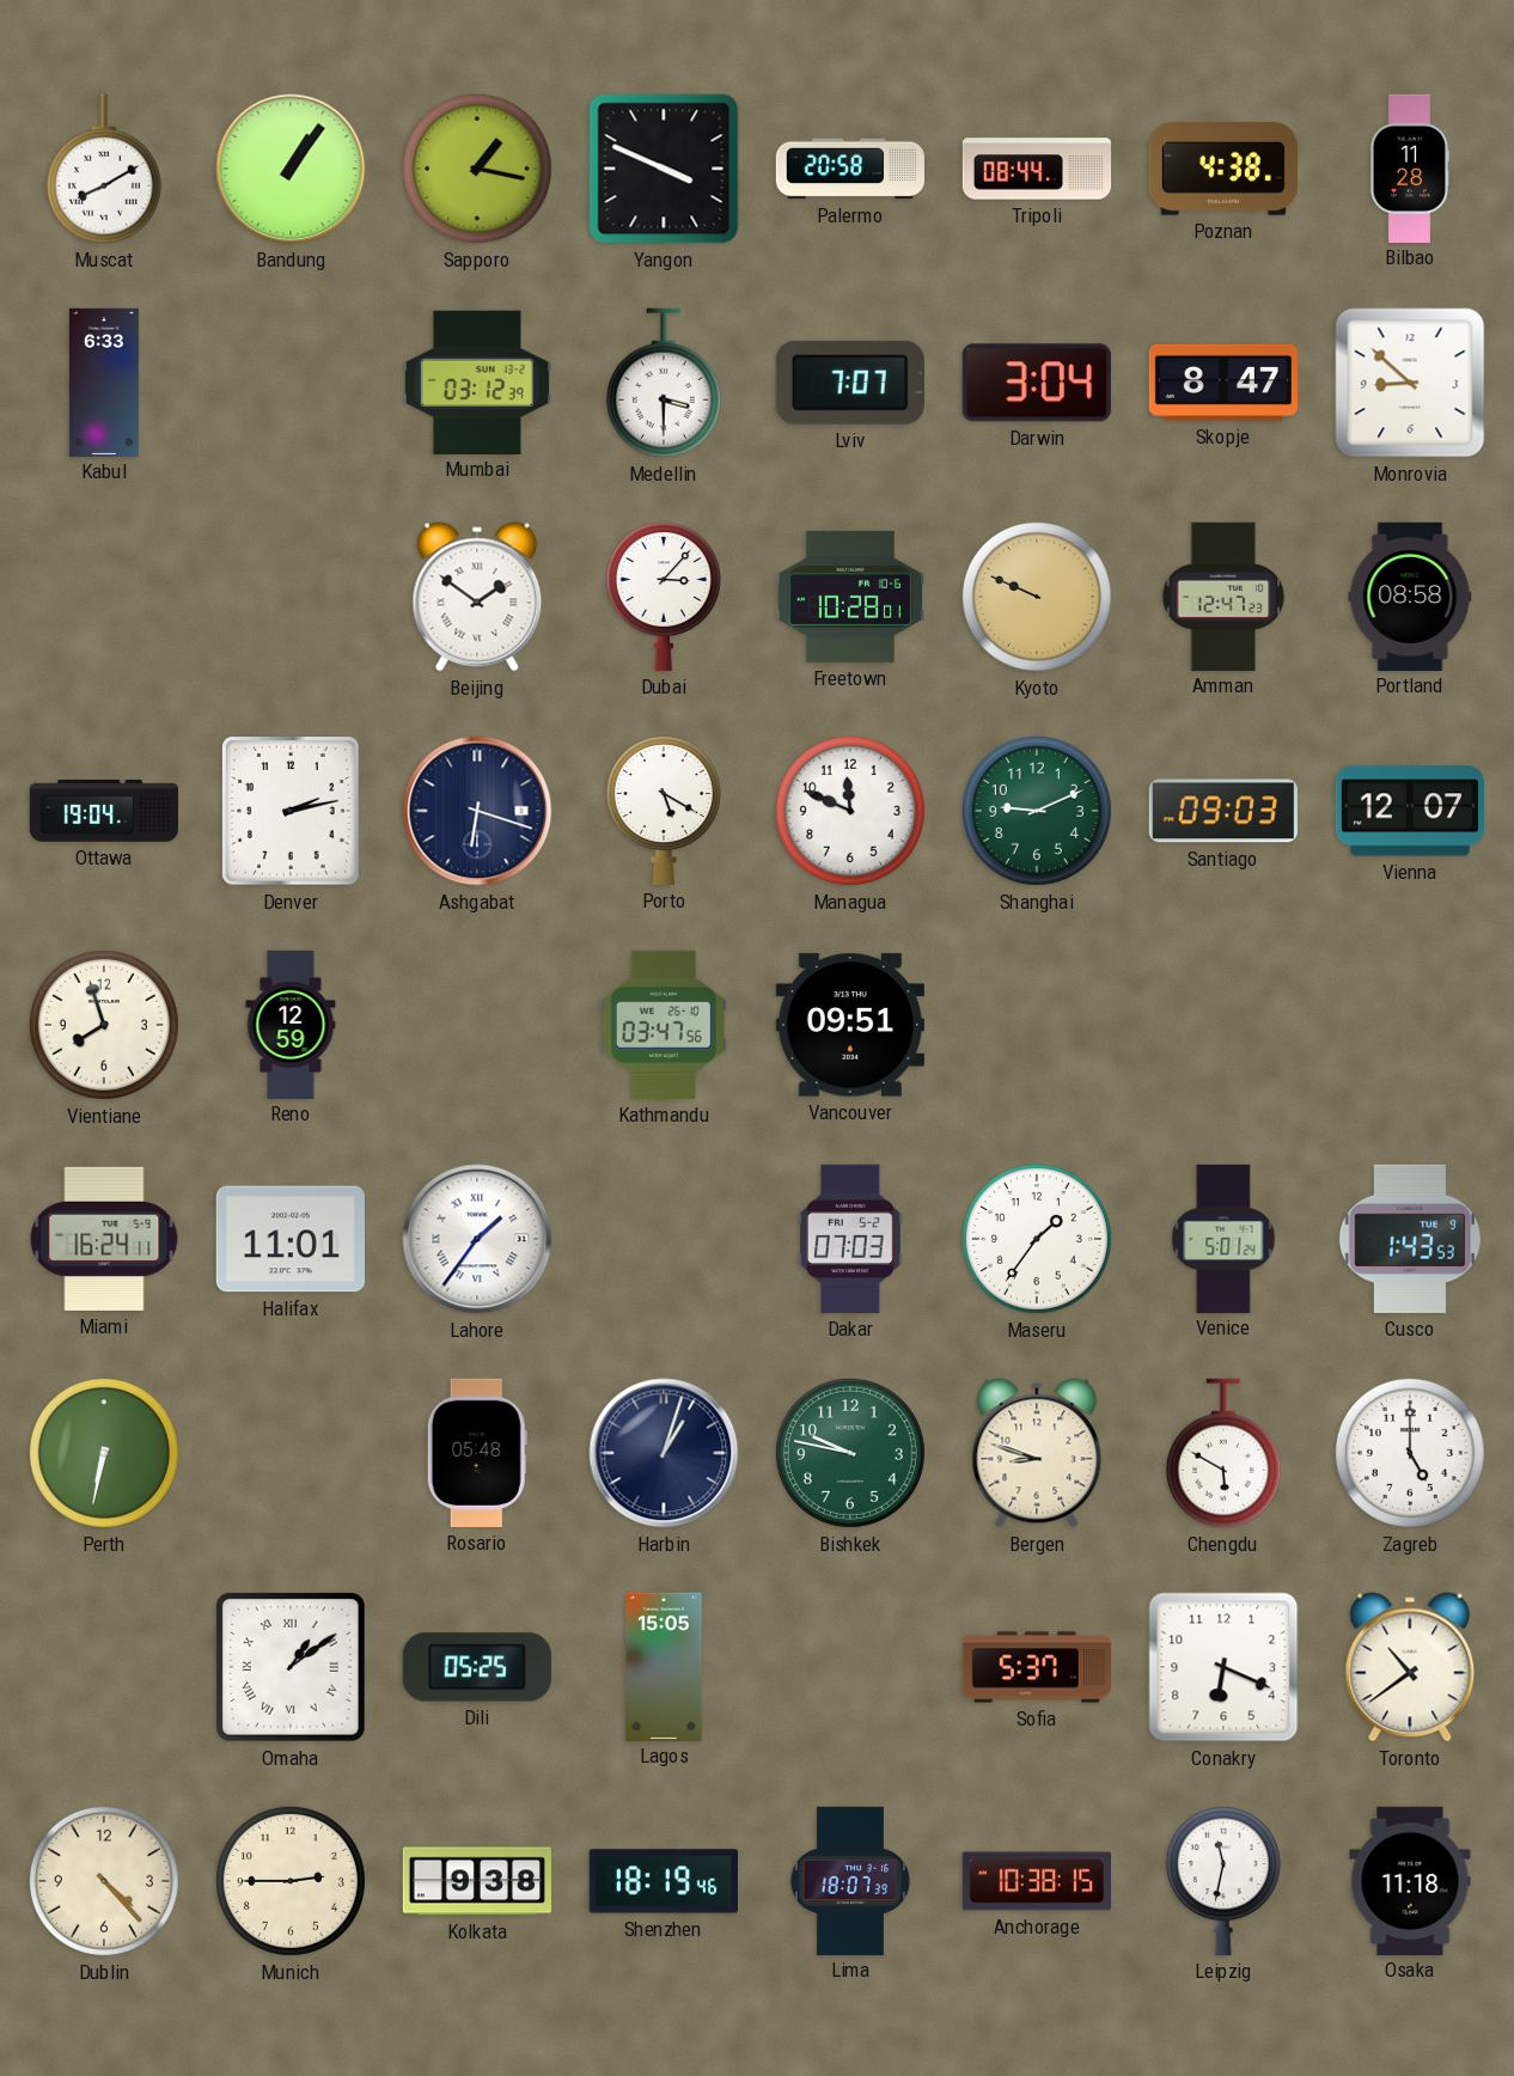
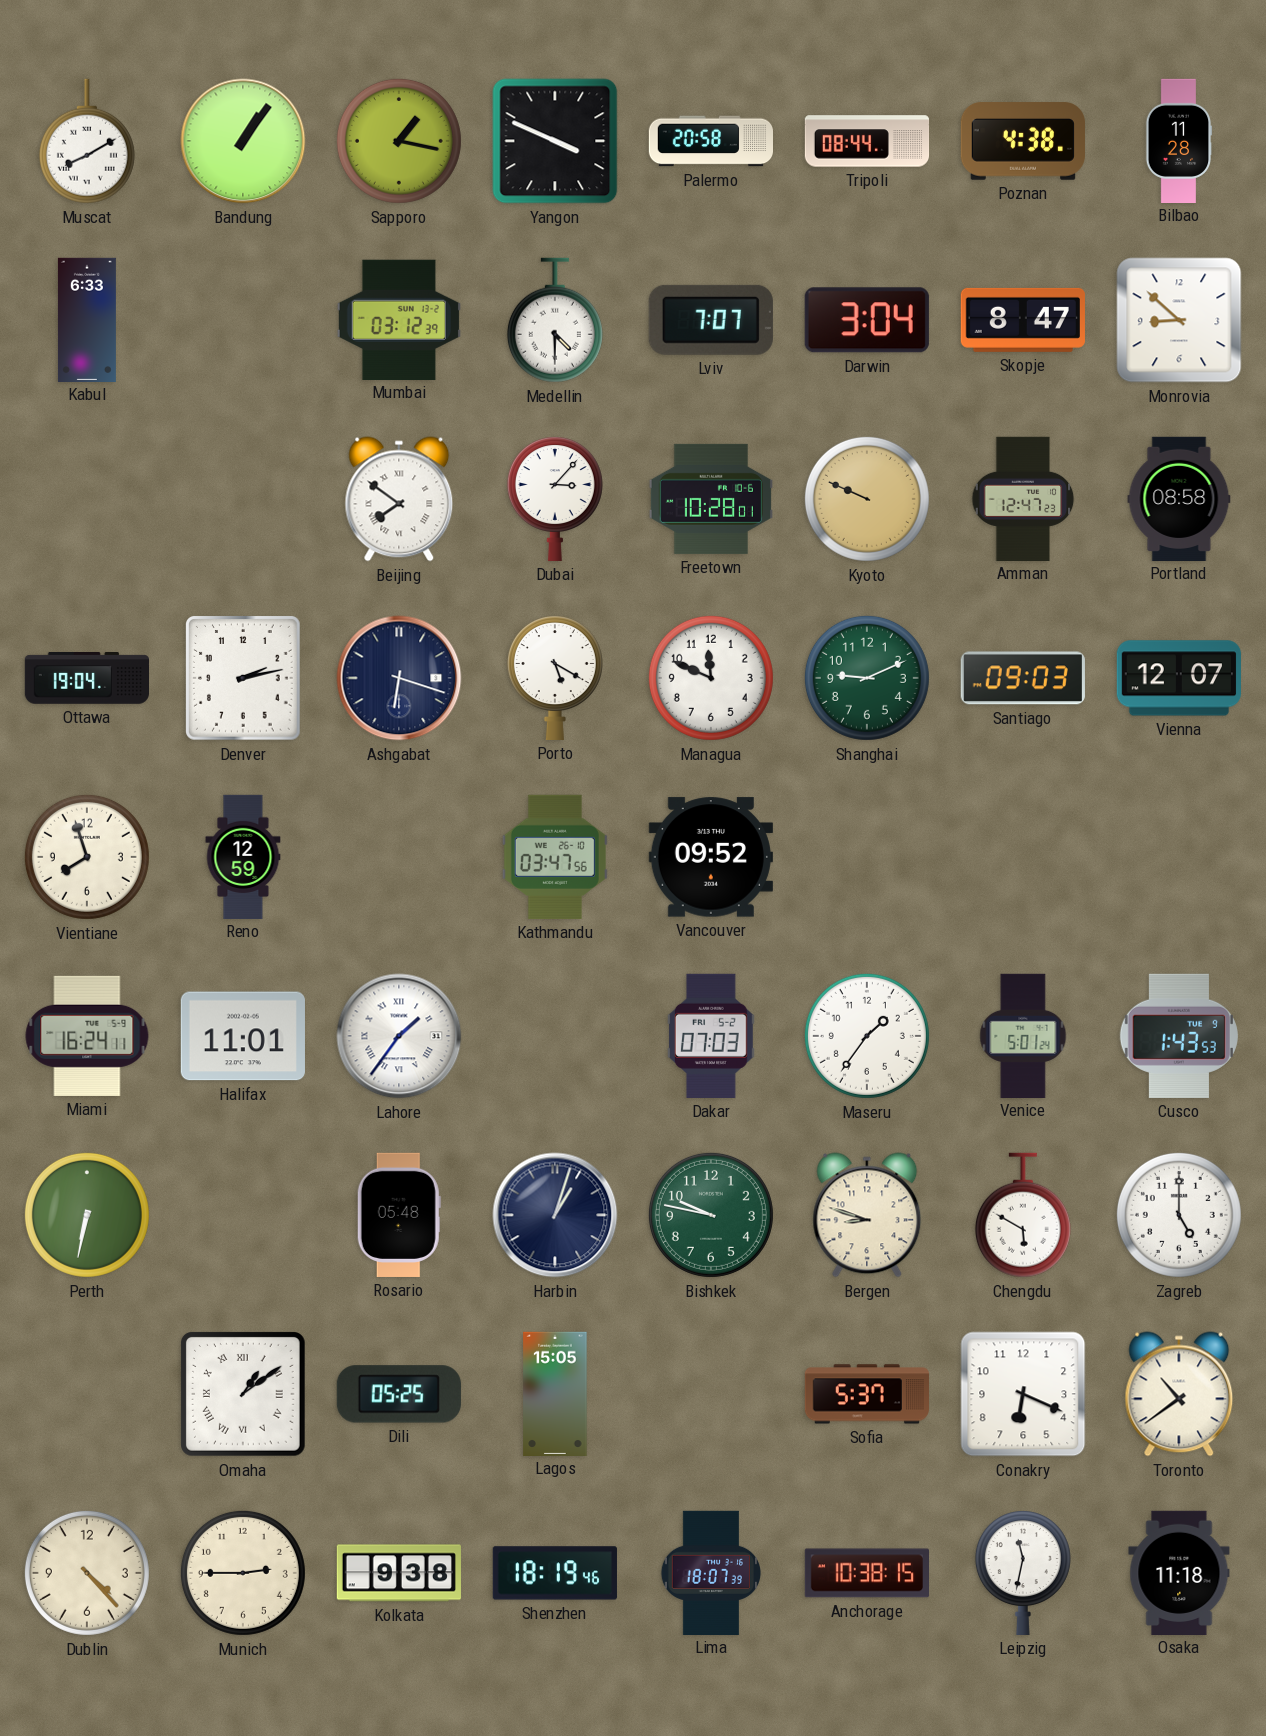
Medellin: 3:30 -> 4:30 (555, 320)
Beijing: 1:51 -> 7:51 (399, 499)
Vancouver: 09:51 -> 09:52 (711, 857)
